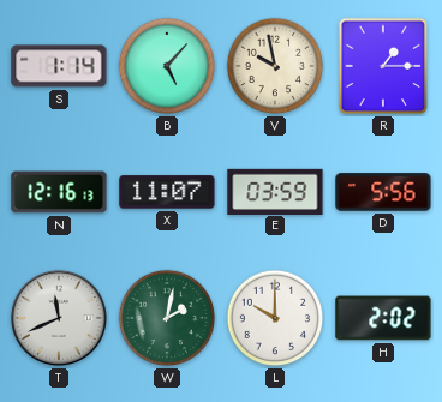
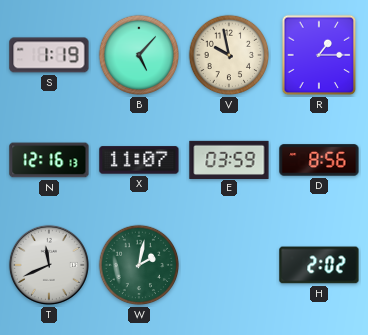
S: 1:14 -> 1:19 (49, 55)
D: 5:56 -> 8:56 (319, 160)
L: 10:00 -> none (275, 318)
